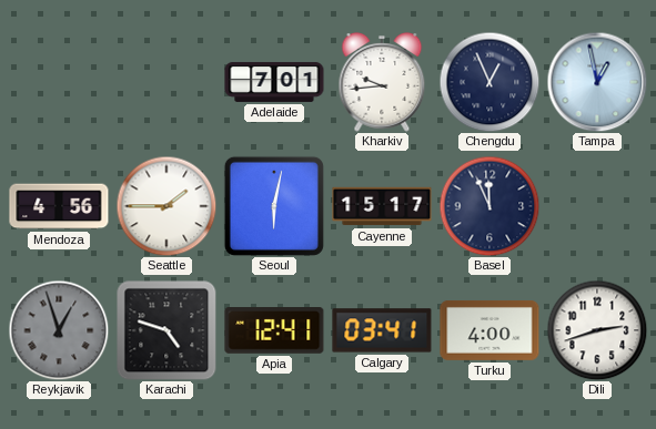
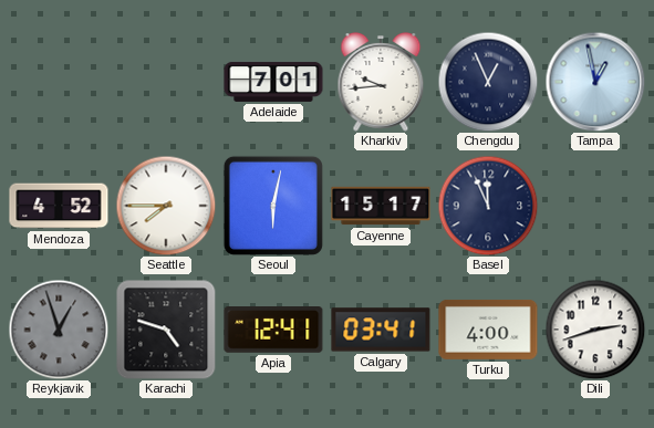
Mendoza: 4:56 -> 4:52 (59, 206)
Seattle: 1:45 -> 7:45 (166, 206)
